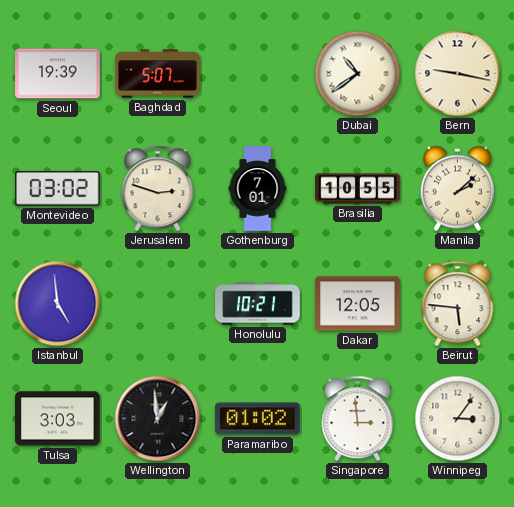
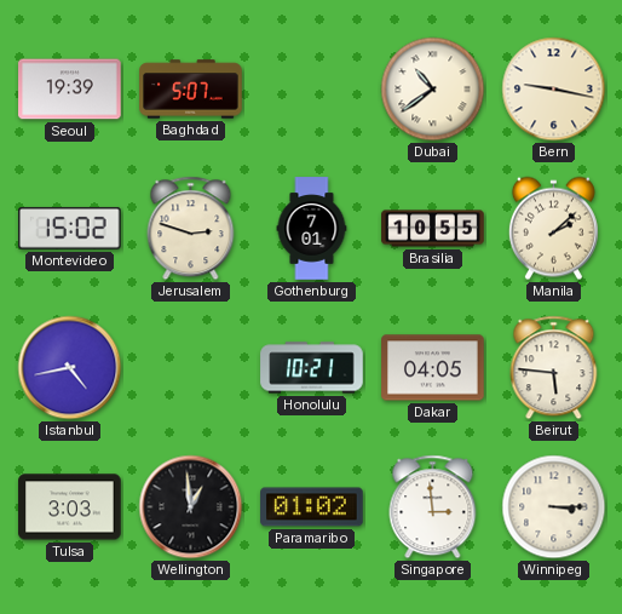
Montevideo: 03:02 -> 15:02 (70, 229)
Istanbul: 4:59 -> 4:43 (70, 368)
Dakar: 12:05 -> 04:05 (433, 368)
Winnipeg: 3:06 -> 3:15 (554, 507)
